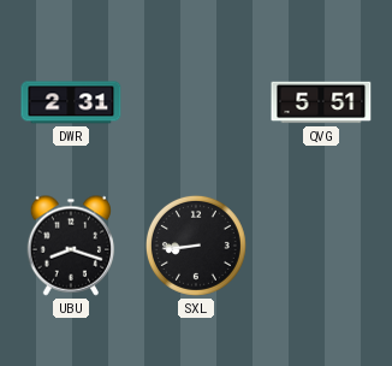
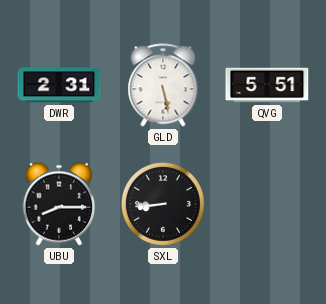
GLD: none -> 5:28 (163, 85)
UBU: 8:18 -> 8:15 (59, 204)
